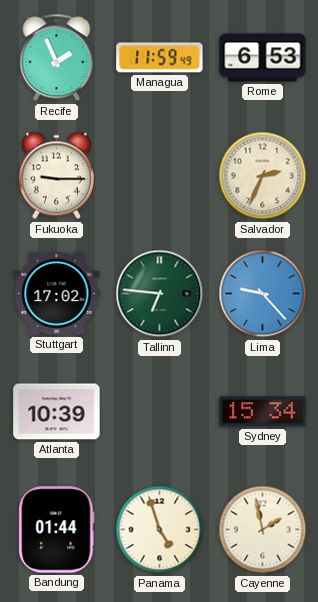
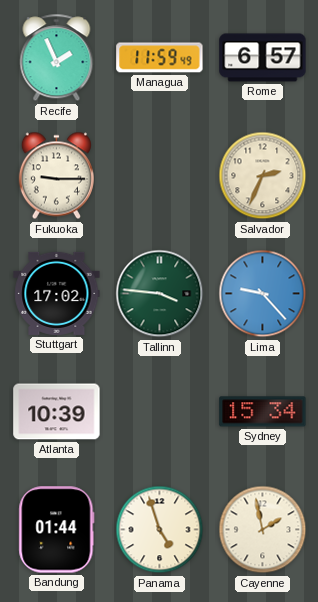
Rome: 6:53 -> 6:57 (263, 58)
Tallinn: 6:46 -> 3:46 (160, 294)
